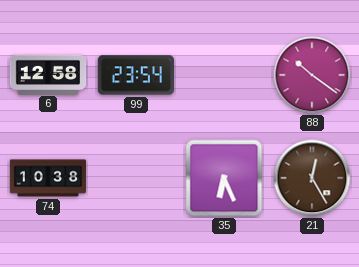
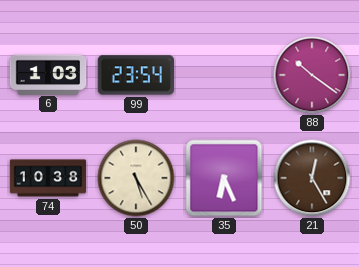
6: 12:58 -> 1:03 (48, 74)
50: none -> 5:25 (136, 178)
